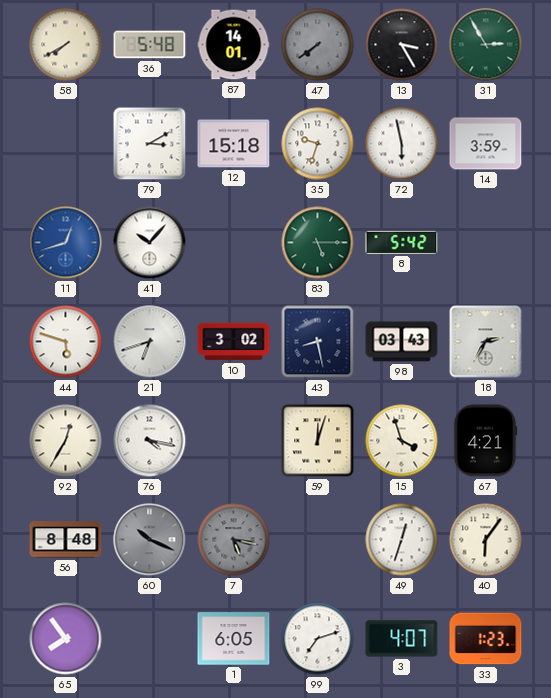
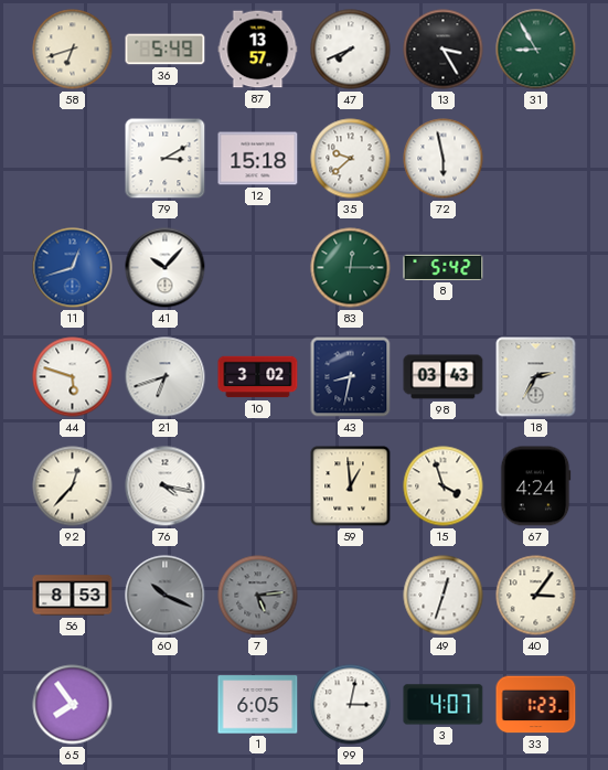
58: 7:40 -> 6:42 (73, 50)
36: 5:48 -> 5:49 (166, 50)
87: 14:01 -> 13:57 (258, 50)
47: 7:39 -> 7:41 (351, 50)
47 dial: grey -> white (351, 50)
31: 2:55 -> 8:55 (536, 50)
35: 9:33 -> 9:38 (351, 159)
14: 3:59 -> none (486, 144)
83: 5:15 -> 12:15 (351, 268)
43: 8:28 -> 8:32 (351, 377)
92: 12:35 -> 12:37 (73, 486)
59: 12:03 -> 12:59 (351, 486)
67: 4:21 -> 4:24 (535, 486)
56: 8:48 -> 8:53 (73, 596)
7: 5:17 -> 5:14 (258, 596)
40: 6:06 -> 3:06 (536, 596)
99: 7:12 -> 3:02 (351, 705)
